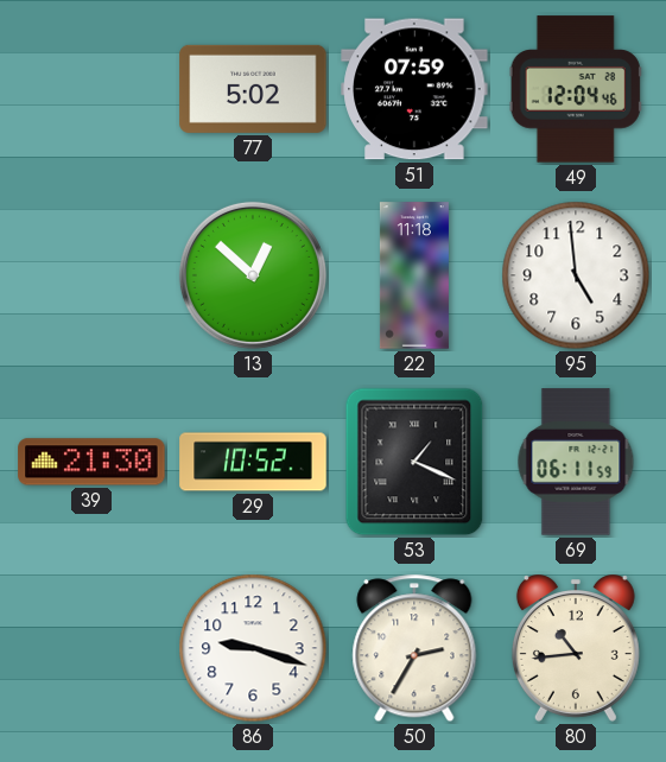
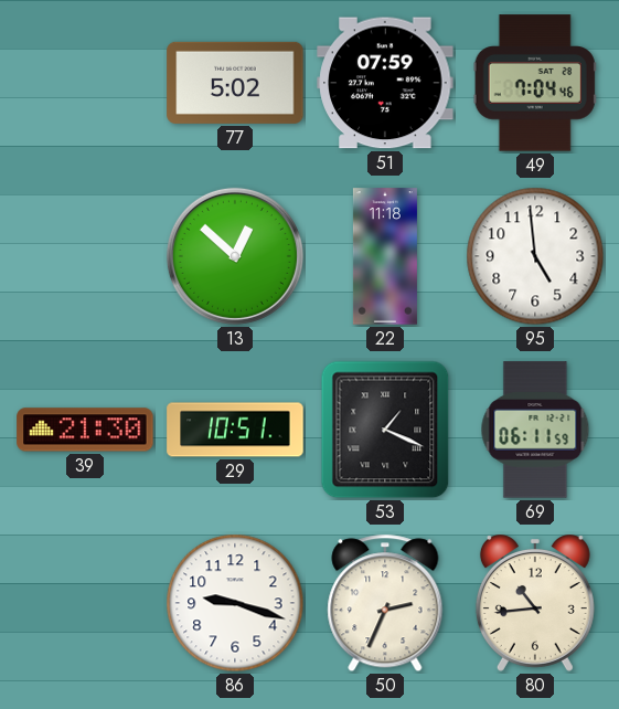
49: 12:04 -> 7:04 (535, 83)
29: 10:52 -> 10:51 (235, 430)
50: 2:35 -> 2:34 (385, 603)
